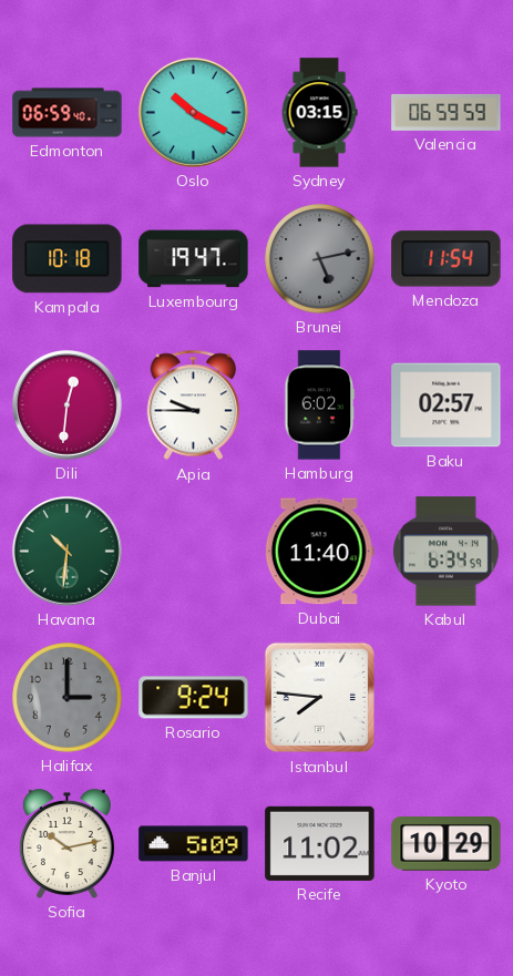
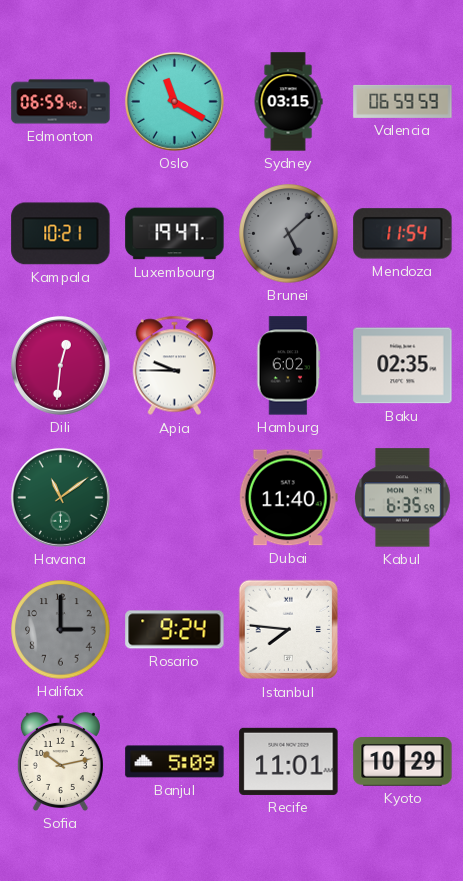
Oslo: 10:20 -> 11:20 (174, 101)
Kampala: 10:18 -> 10:21 (61, 234)
Brunei: 5:13 -> 5:08 (289, 234)
Baku: 02:57 -> 02:35 (403, 366)
Havana: 10:31 -> 11:09 (60, 497)
Kabul: 6:34 -> 6:35 (403, 498)
Recife: 11:02 -> 11:01 (289, 761)
